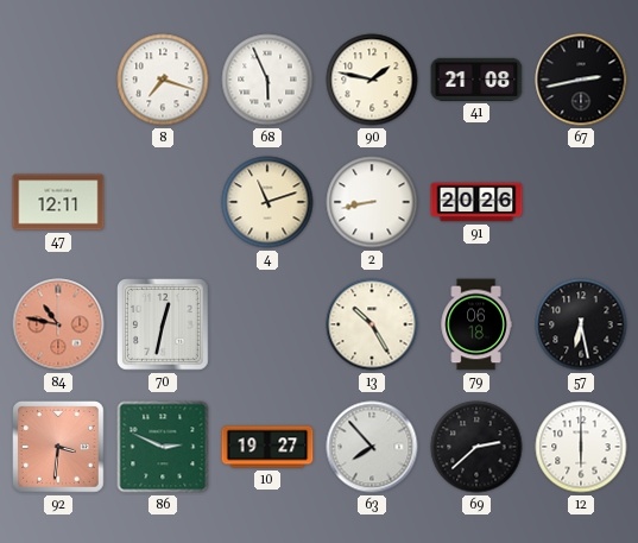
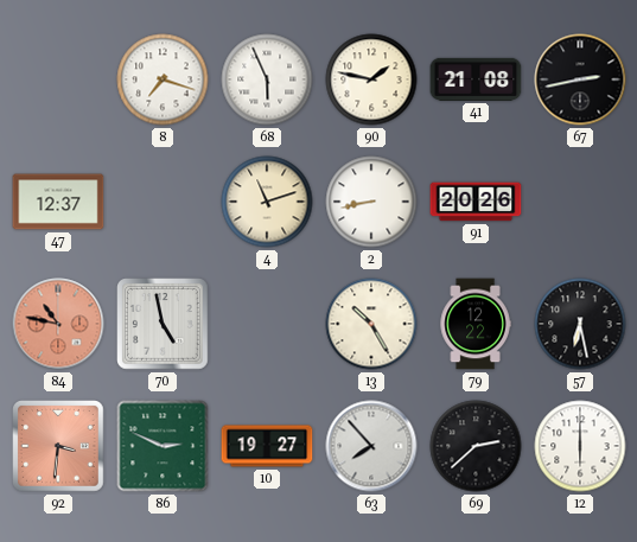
47: 12:11 -> 12:37 (58, 202)
70: 12:32 -> 4:58 (164, 325)
79: 06:18 -> 12:22 (476, 324)
